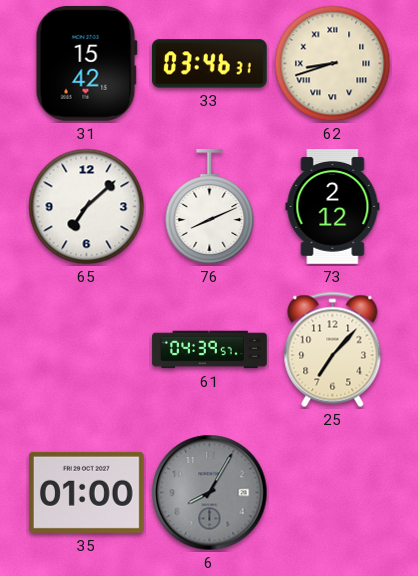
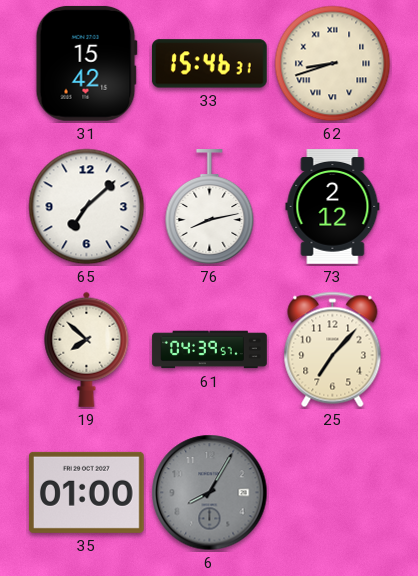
33: 03:46 -> 15:46 (209, 64)
76: 8:11 -> 8:13 (210, 207)
19: none -> 7:52 (87, 349)
